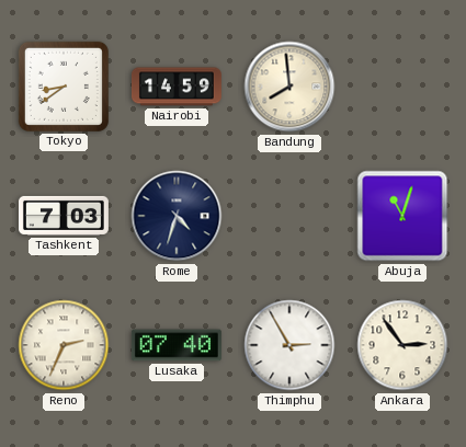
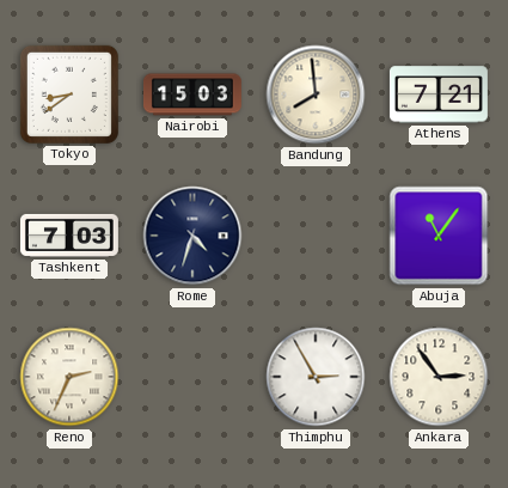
Nairobi: 14:59 -> 15:03 (192, 94)
Athens: none -> 7:21 (439, 94)
Abuja: 11:03 -> 11:06 (439, 236)
Lusaka: 07:40 -> none (177, 345)
